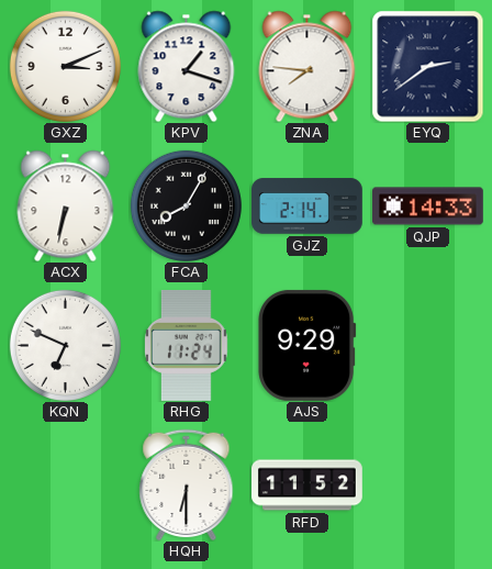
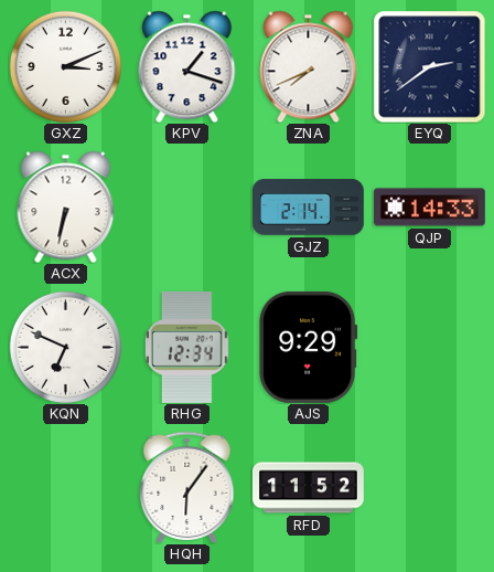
ZNA: 7:46 -> 7:41 (309, 66)
FCA: 8:05 -> none (186, 205)
RHG: 11:24 -> 12:34 (187, 347)
HQH: 6:30 -> 6:06 (187, 487)
